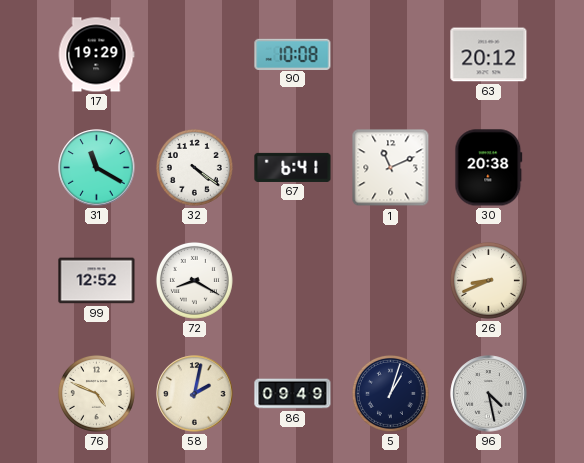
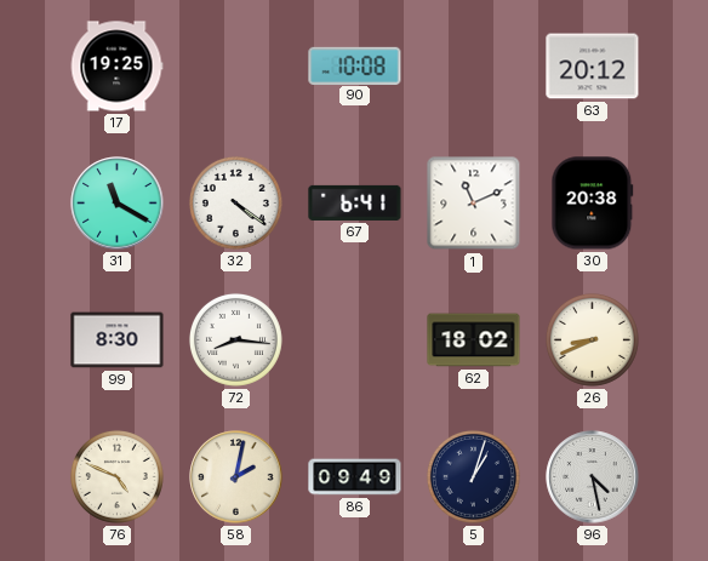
17: 19:29 -> 19:25 (116, 67)
99: 12:52 -> 8:30 (118, 340)
72: 8:20 -> 8:16 (235, 339)
62: none -> 18:02 (474, 340)
